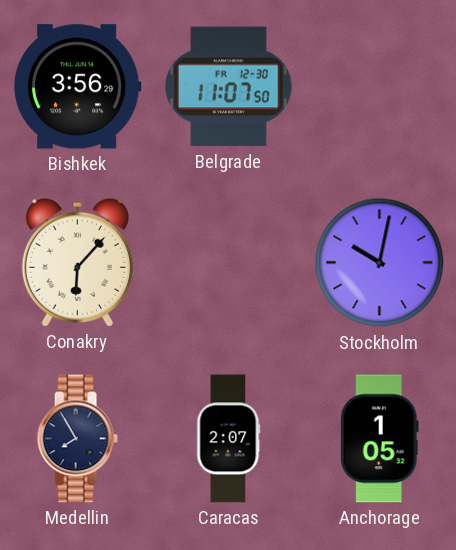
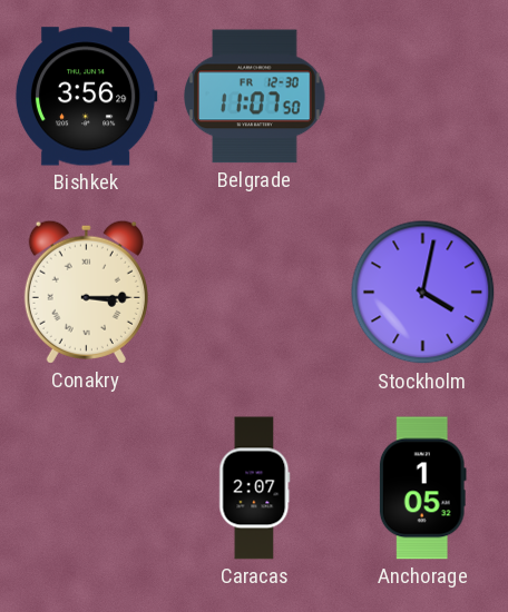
Conakry: 6:07 -> 3:15 (86, 292)
Stockholm: 10:02 -> 4:02 (423, 293)
Medellin: 7:55 -> none (77, 439)
